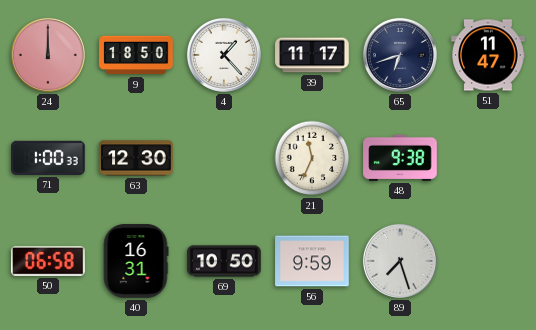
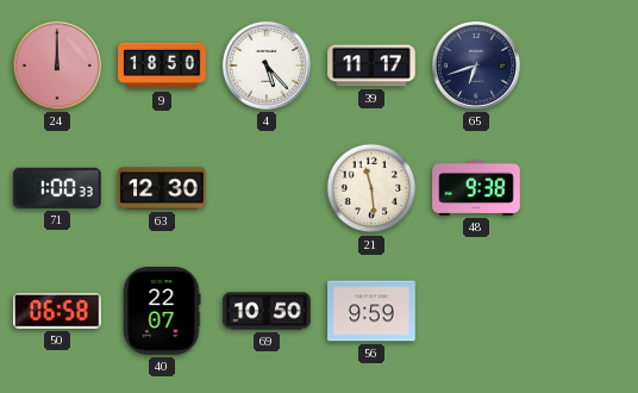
4: 1:23 -> 5:23 (267, 65)
51: 11:47 -> none (488, 55)
21: 11:34 -> 11:29 (371, 188)
40: 16:31 -> 22:07 (162, 311)
89: 7:27 -> none (400, 261)
